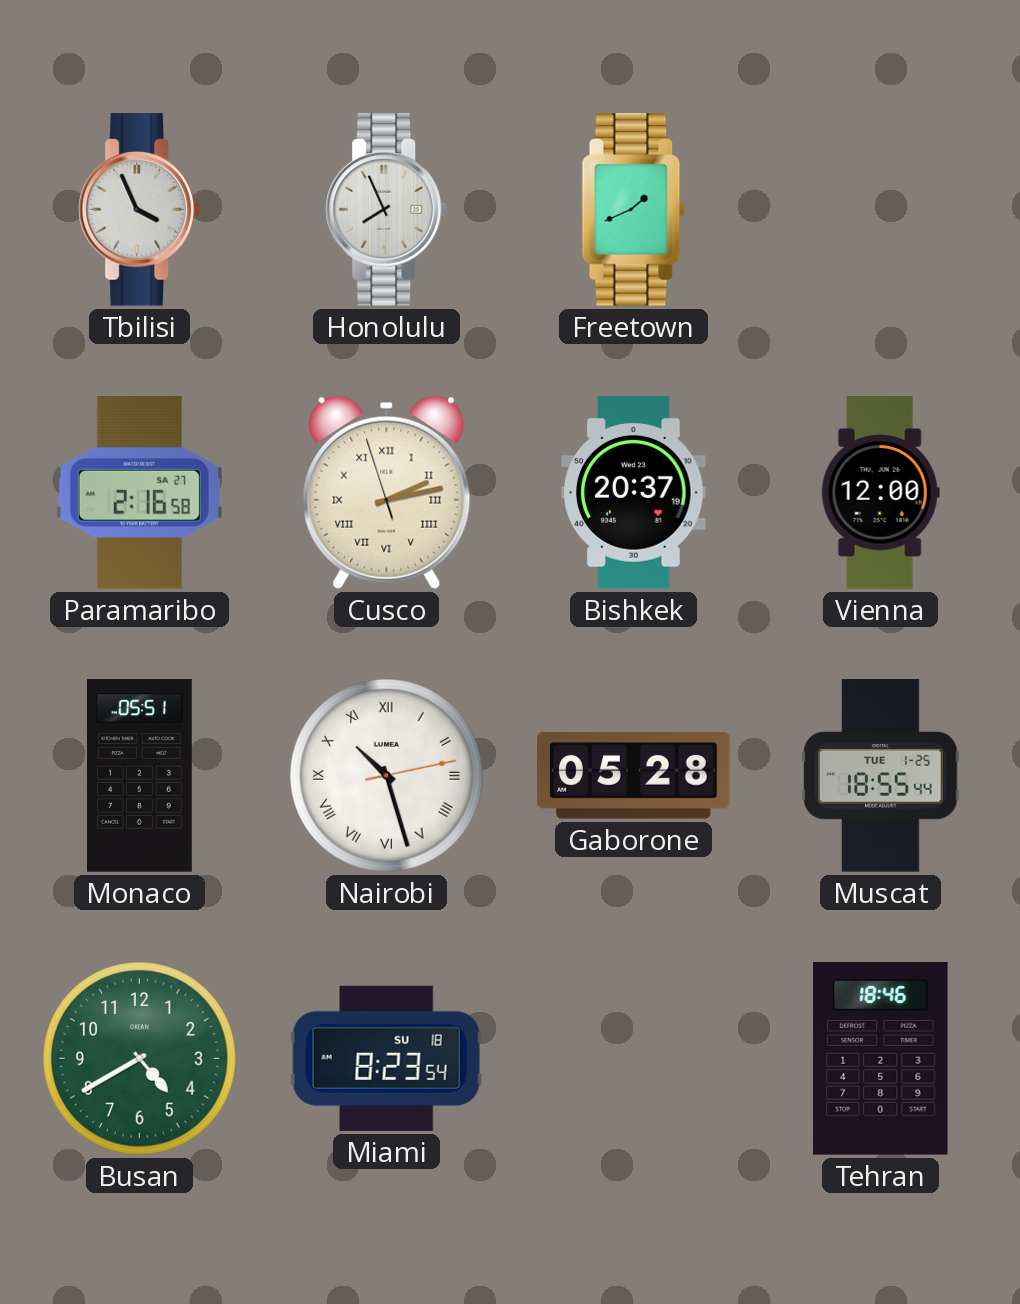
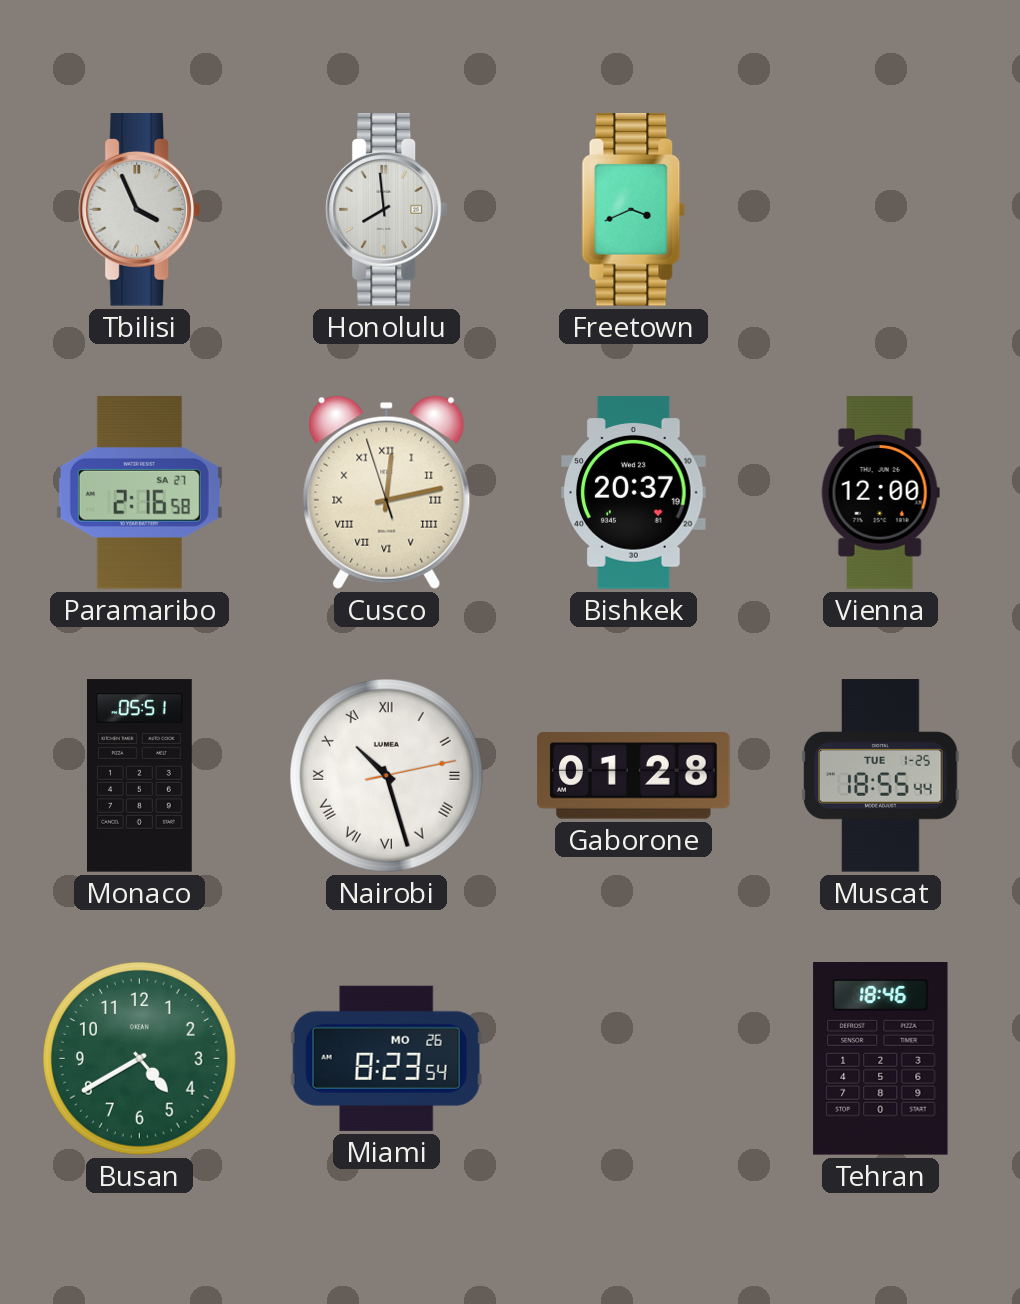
Honolulu: 7:56 -> 7:59 (387, 210)
Freetown: 1:41 -> 3:41 (634, 210)
Cusco: 2:12 -> 12:12 (387, 492)
Gaborone: 05:28 -> 01:28 (634, 776)
Miami date: SU 18 -> MO 26 (386, 1058)
